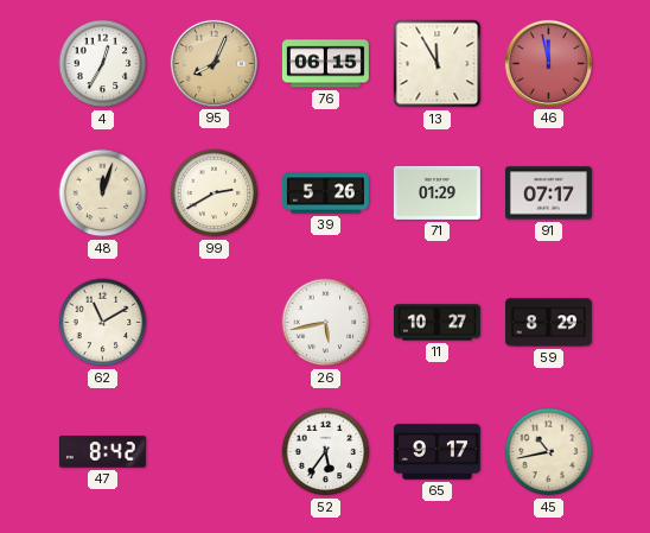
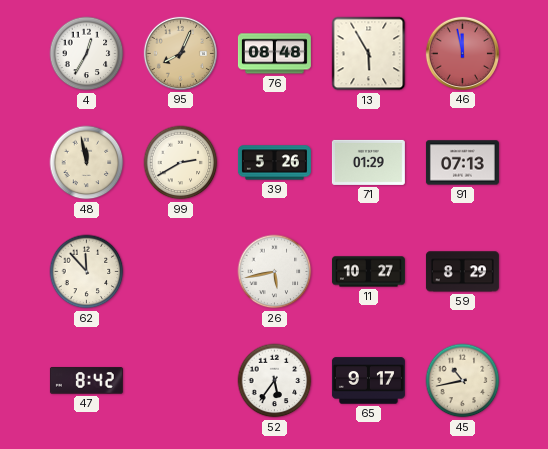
76: 06:15 -> 08:48 (274, 54)
13: 11:55 -> 5:55 (369, 54)
48: 12:03 -> 11:58 (87, 163)
91: 07:17 -> 07:13 (462, 163)
62: 11:10 -> 11:53 (87, 272)
